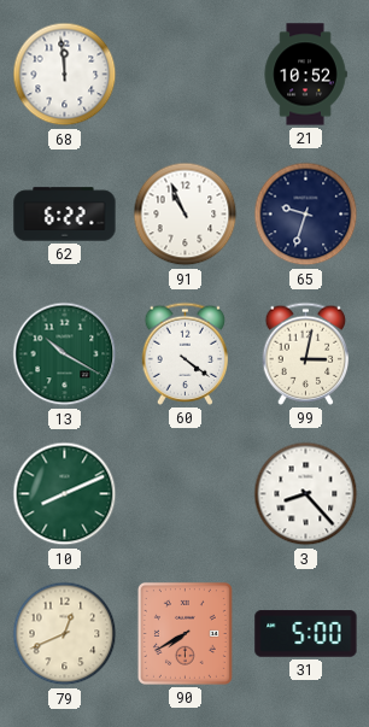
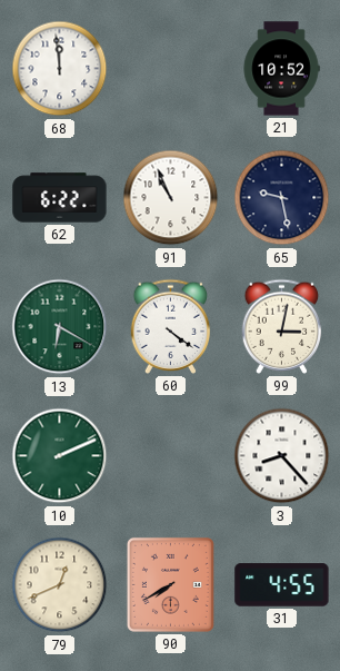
65: 9:33 -> 9:28 (282, 198)
13: 10:20 -> 6:20 (60, 327)
10: 8:11 -> 2:11 (60, 456)
31: 5:00 -> 4:55 (282, 585)
